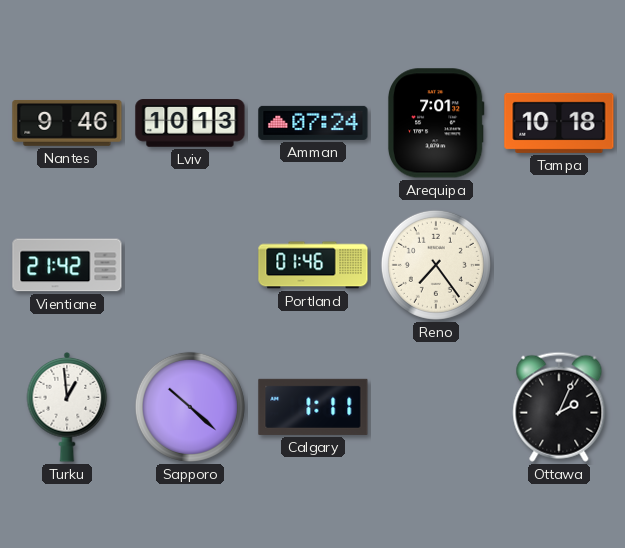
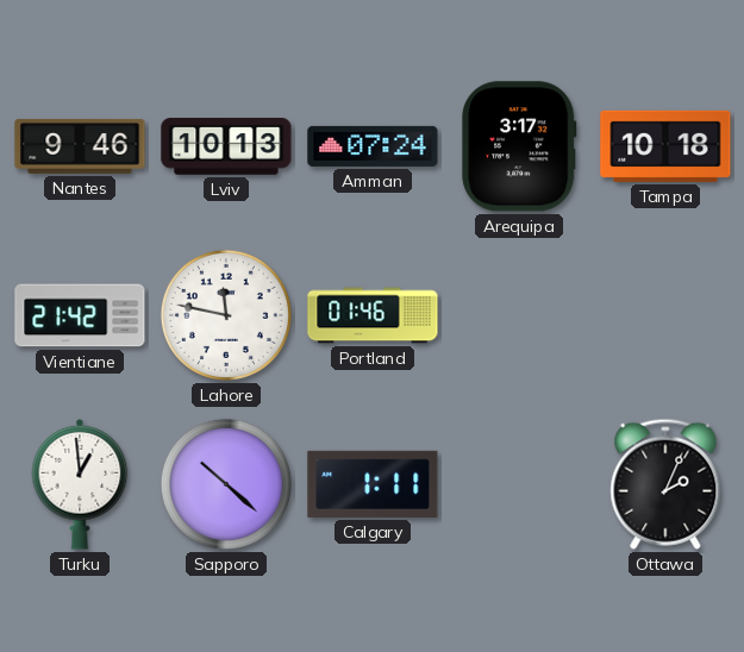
Arequipa: 7:01 -> 3:17 (519, 146)
Lahore: none -> 11:47 (226, 315)
Reno: 7:24 -> none (436, 265)
